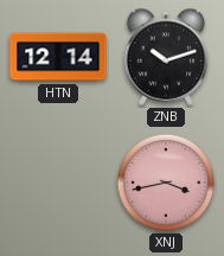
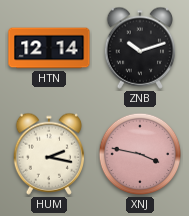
HUM: none -> 2:17 (48, 154)
XNJ: 3:43 -> 3:47 (140, 154)
